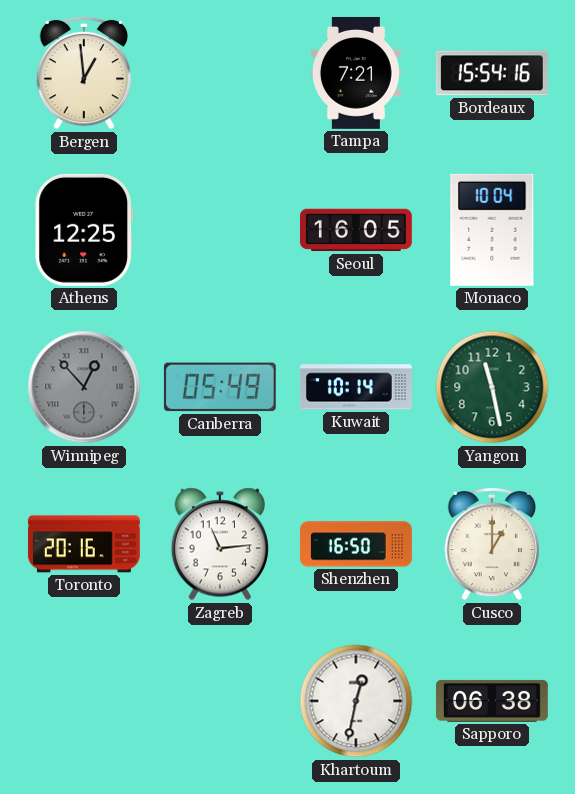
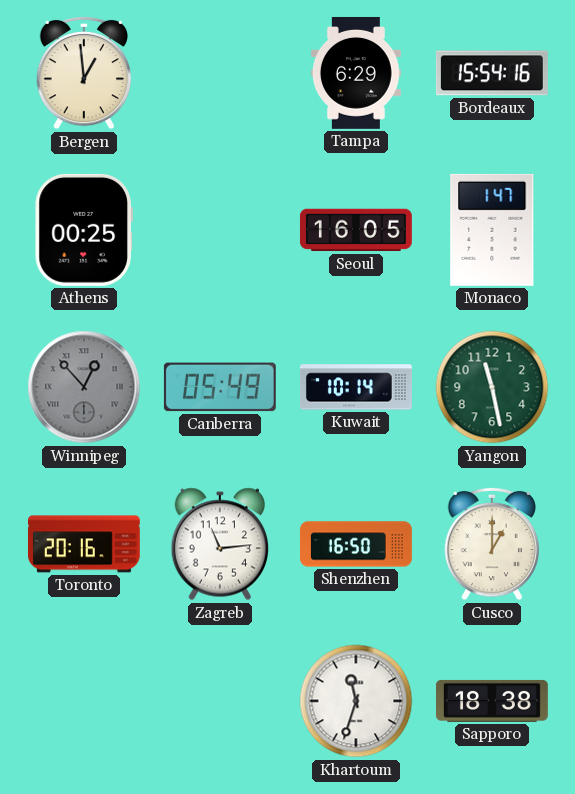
Tampa: 7:21 -> 6:29 (356, 73)
Athens: 12:25 -> 00:25 (84, 230)
Monaco: 10:04 -> 1:47 (492, 230)
Khartoum: 12:32 -> 11:33 (356, 701)
Sapporo: 06:38 -> 18:38 (492, 701)
